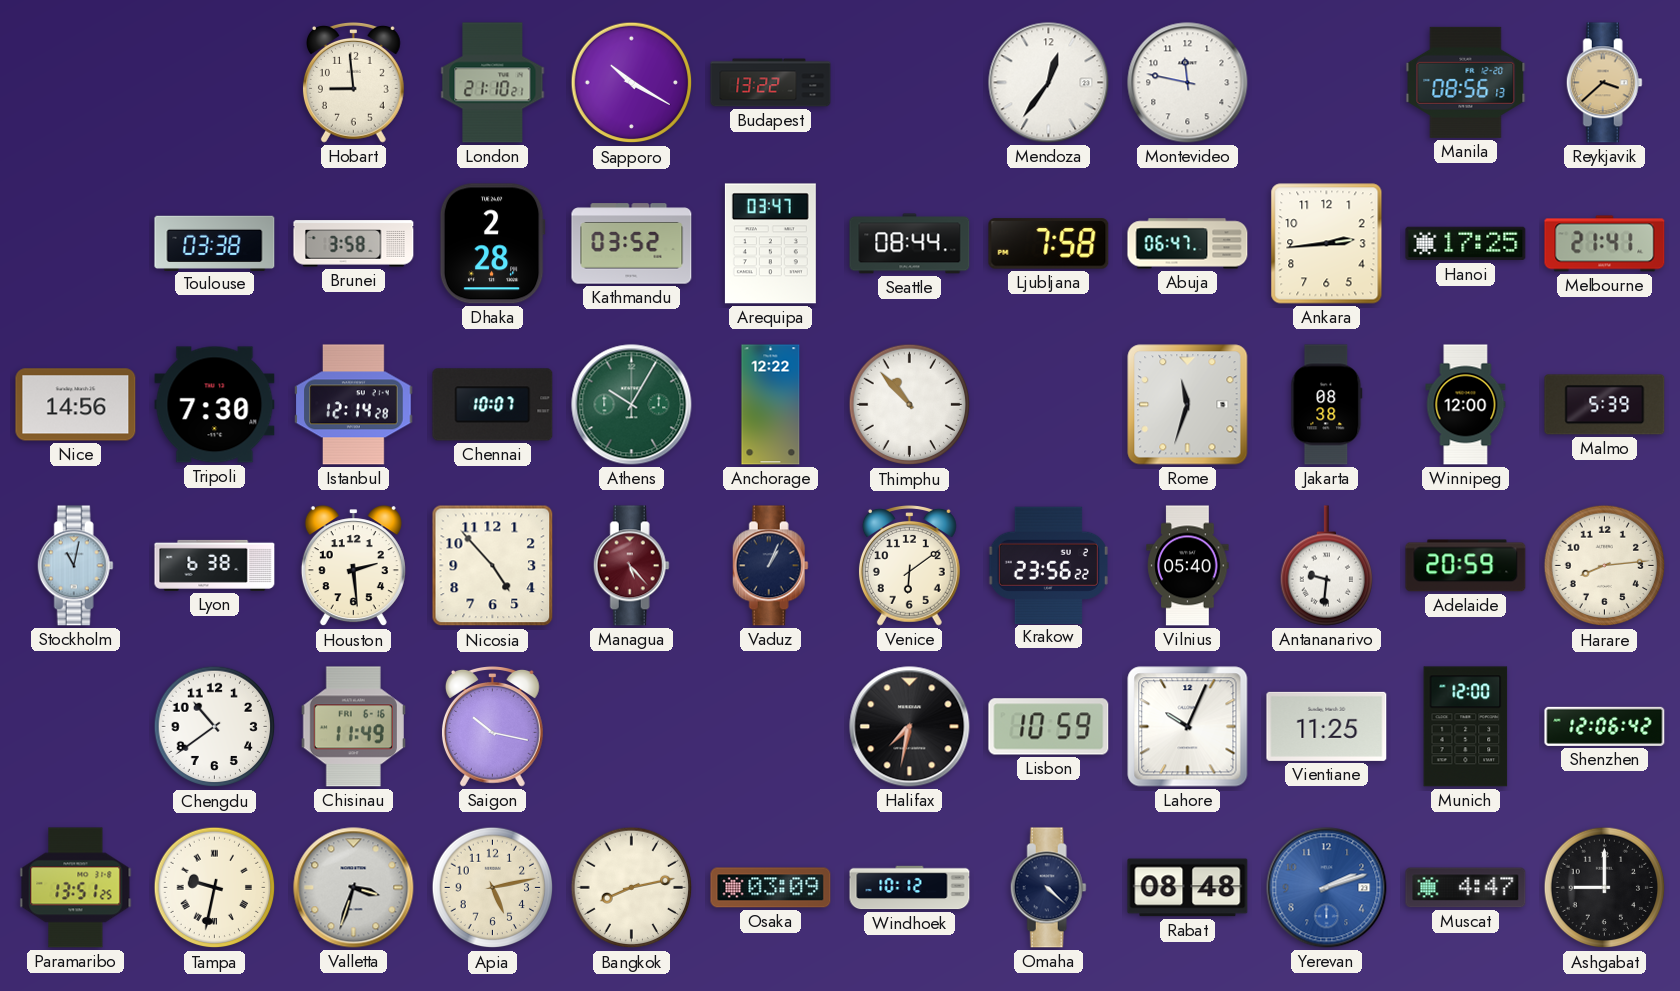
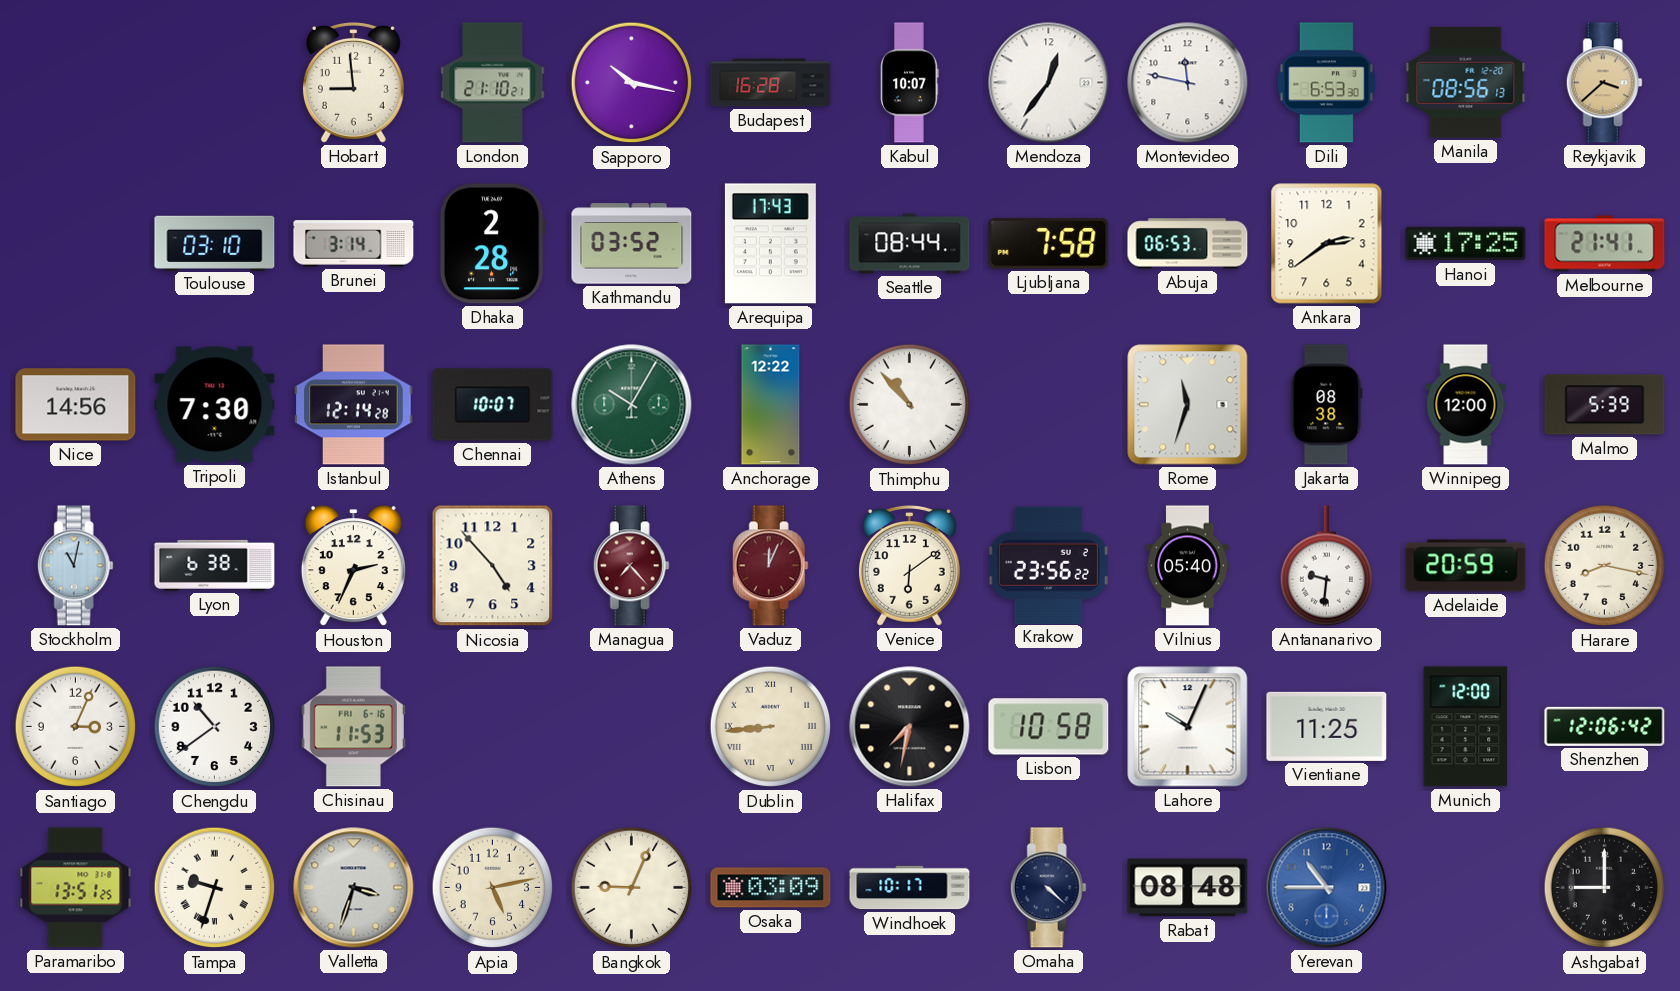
Sapporo: 10:20 -> 10:17 (632, 83)
Budapest: 13:22 -> 16:28 (771, 83)
Kabul: none -> 10:07 (910, 83)
Dili: none -> 6:53 (1326, 83)
Toulouse: 03:38 -> 03:10 (215, 243)
Brunei: 3:58 -> 3:14 (354, 244)
Arequipa: 03:47 -> 17:43 (770, 244)
Abuja: 06:47 -> 06:53 (1188, 244)
Ankara: 2:44 -> 2:39 (1327, 244)
Houston: 2:29 -> 2:34 (353, 566)
Managua: 5:23 -> 7:23 (631, 566)
Vaduz: 1:04 -> 12:04 (770, 566)
Vaduz dial: navy -> burgundy (770, 566)
Harare: 8:14 -> 8:17 (1605, 566)
Santiago: none -> 3:04 (76, 727)
Chisinau: 11:49 -> 11:53 (353, 727)
Saigon: 10:17 -> none (492, 727)
Dublin: none -> 8:44 (771, 727)
Lisbon: 10:59 -> 10:58 (1049, 727)
Tampa: 9:32 -> 9:33 (215, 888)
Bangkok: 8:13 -> 9:04 (632, 888)
Windhoek: 10:12 -> 10:17 (910, 888)
Yerevan: 2:12 -> 10:45 (1327, 888)
Muscat: 4:47 -> none (1466, 888)
